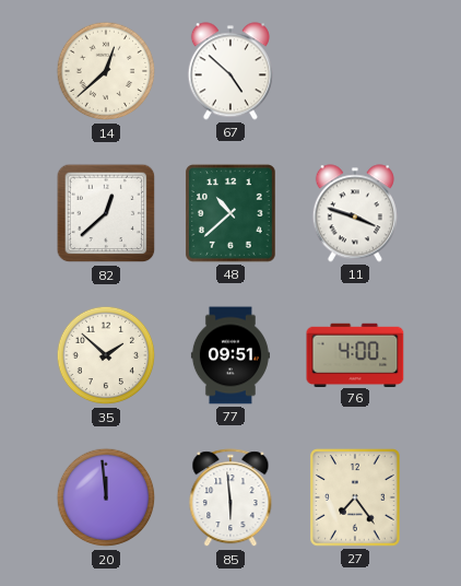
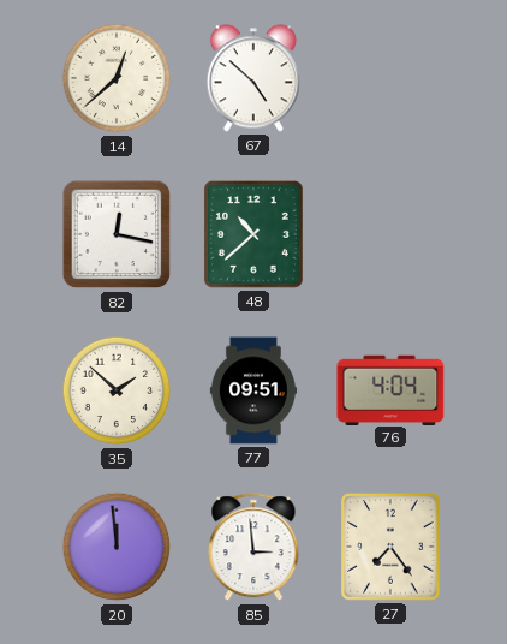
82: 12:38 -> 12:17 (117, 234)
11: 3:48 -> none (355, 213)
76: 4:00 -> 4:04 (390, 389)
85: 5:59 -> 2:59 (253, 548)
